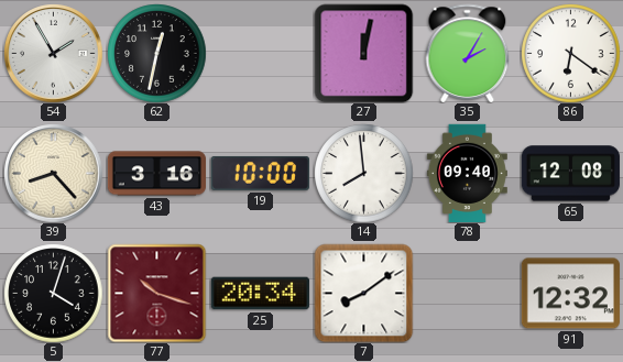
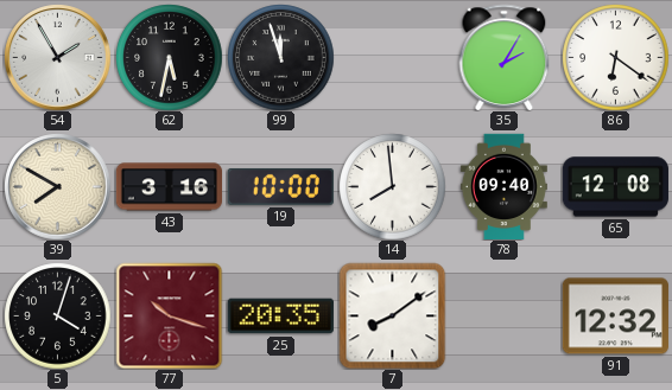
62: 12:32 -> 5:32 (169, 57)
99: none -> 11:57 (280, 57)
27: 12:02 -> none (363, 53)
39: 8:23 -> 7:50 (57, 186)
25: 20:34 -> 20:35 (280, 317)
